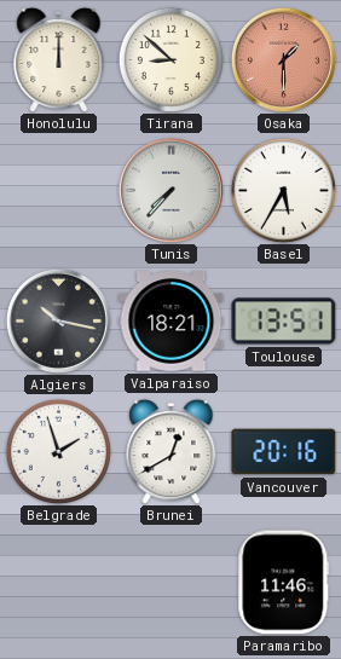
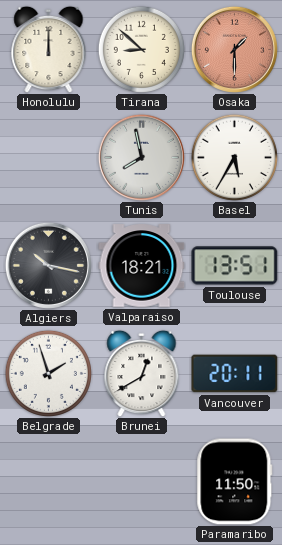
Tunis: 7:37 -> 7:58 (141, 157)
Vancouver: 20:16 -> 20:11 (235, 374)
Paramaribo: 11:46 -> 11:50 (235, 482)
